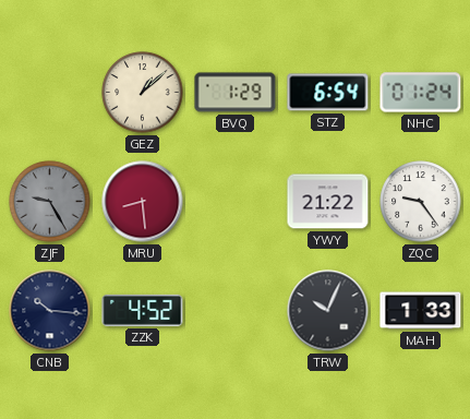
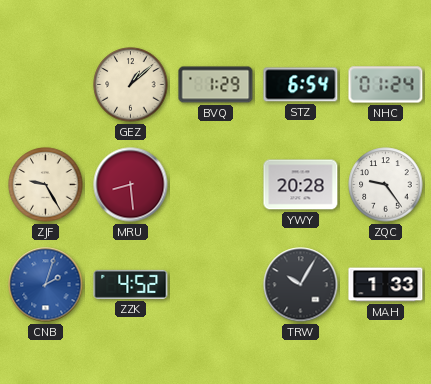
ZJF dial: grey -> cream (46, 185)
YWY: 21:22 -> 20:28 (301, 185)
CNB: 10:16 -> 2:03 (46, 285)
CNB dial: navy -> blue (46, 285)
TRW: 10:04 -> 10:05 (301, 285)
